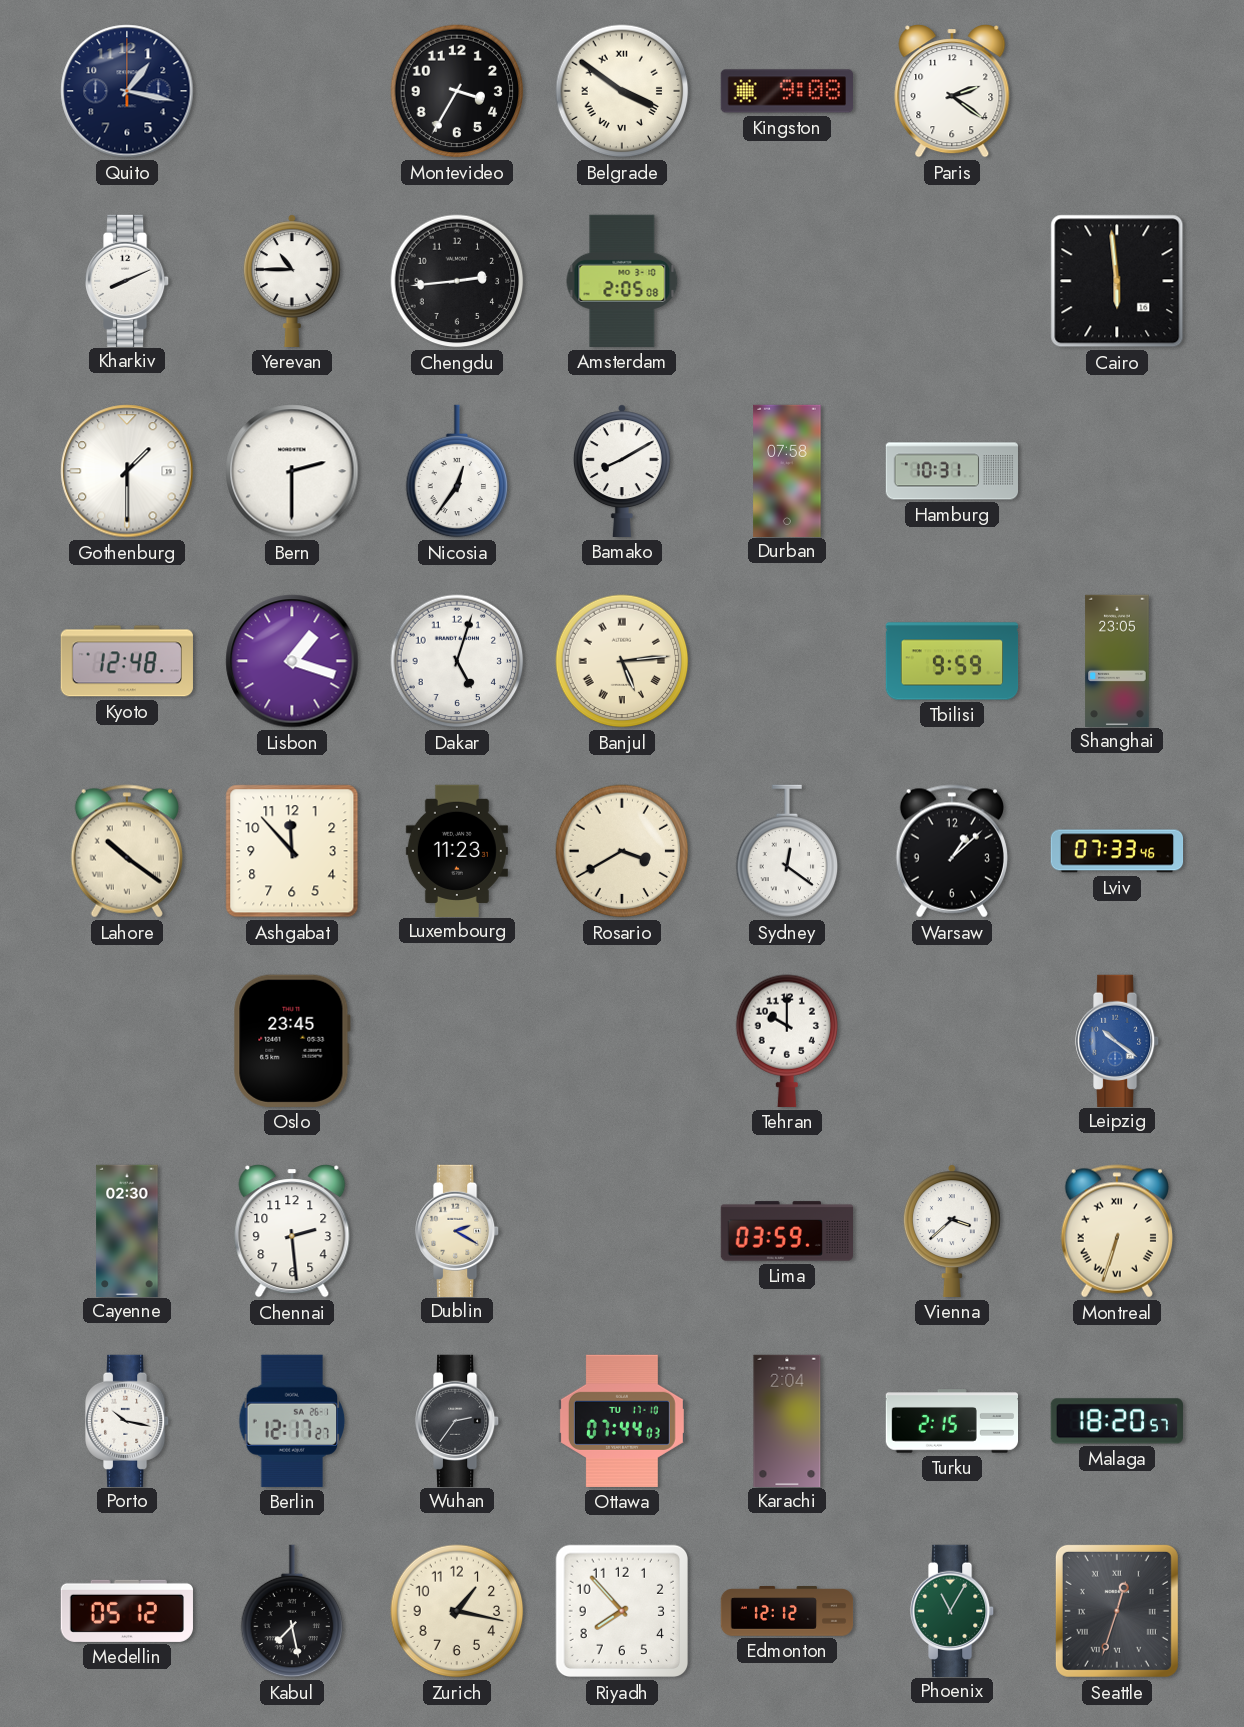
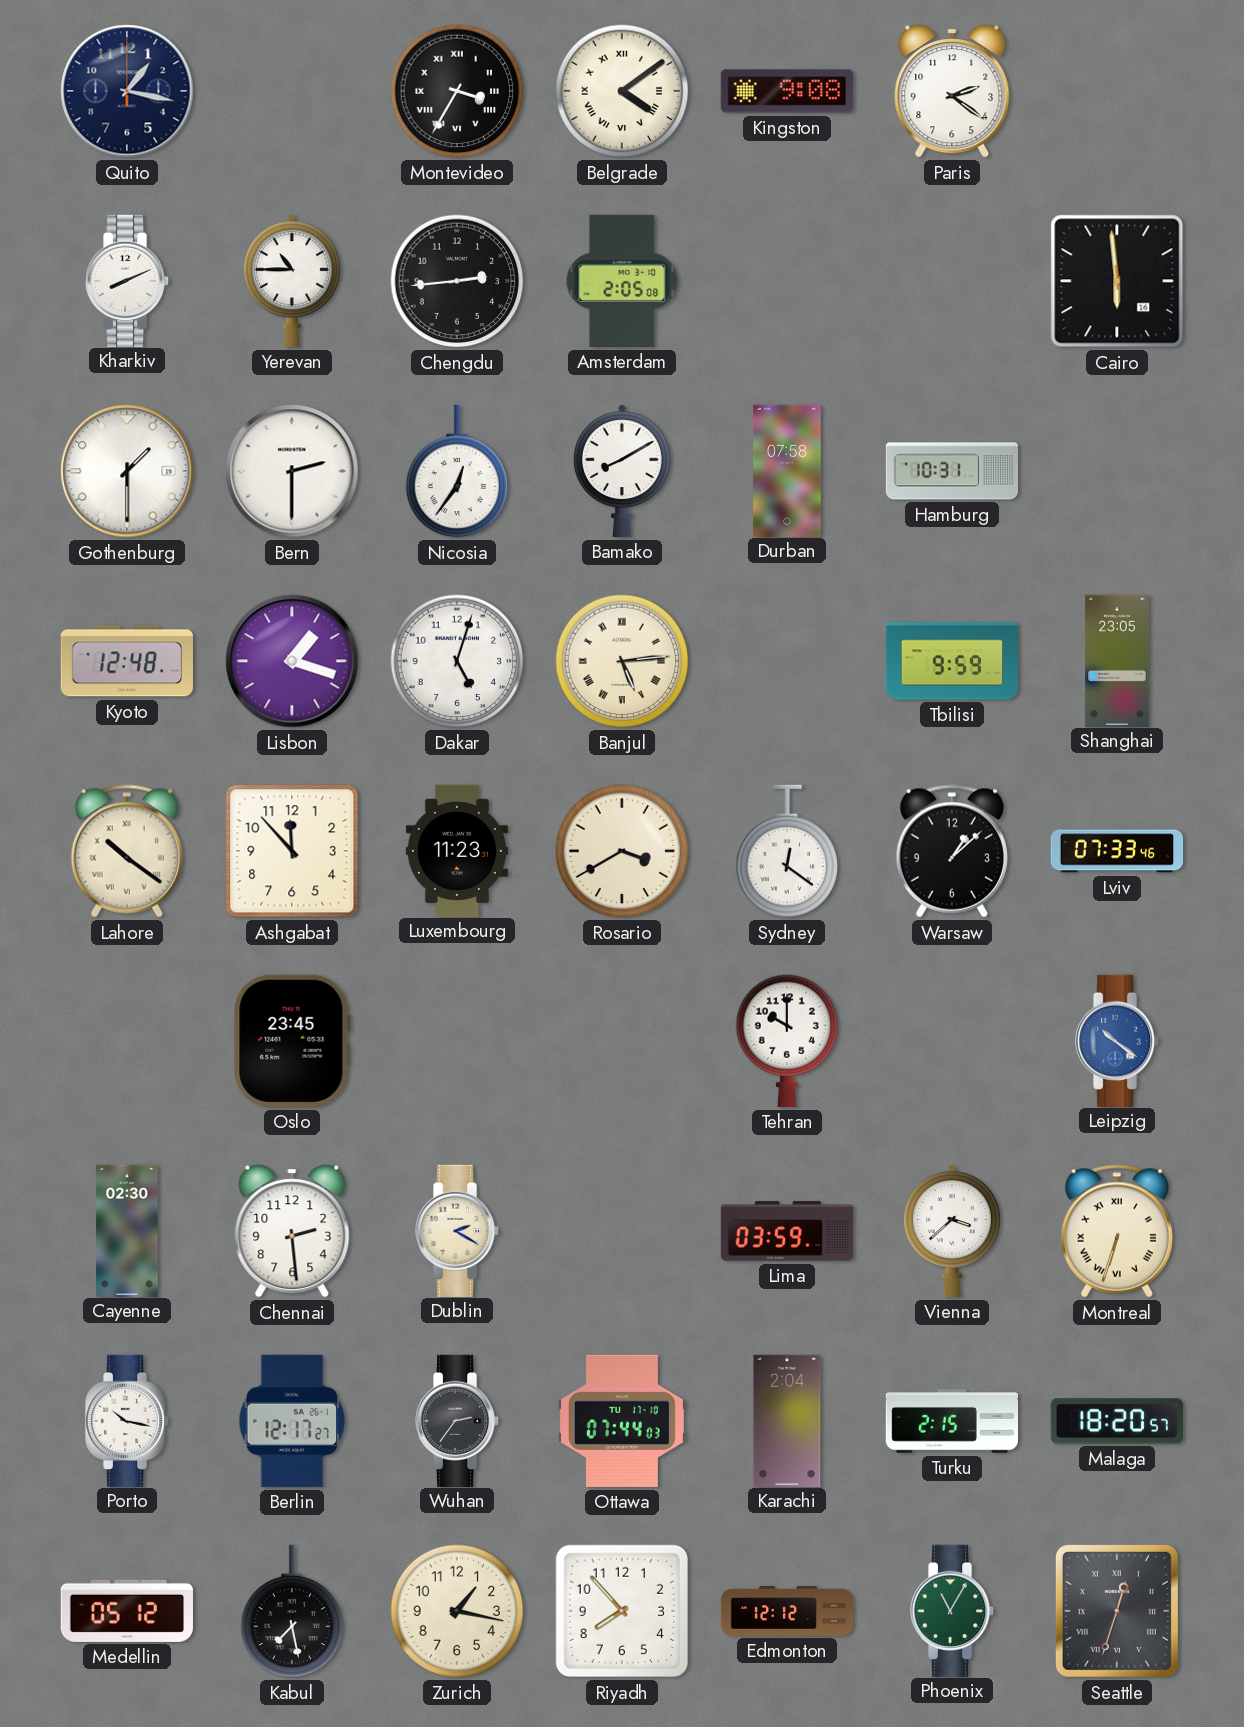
Montevideo numerals: Arabic -> Roman (457, 91)
Belgrade: 3:51 -> 4:09 (622, 91)
